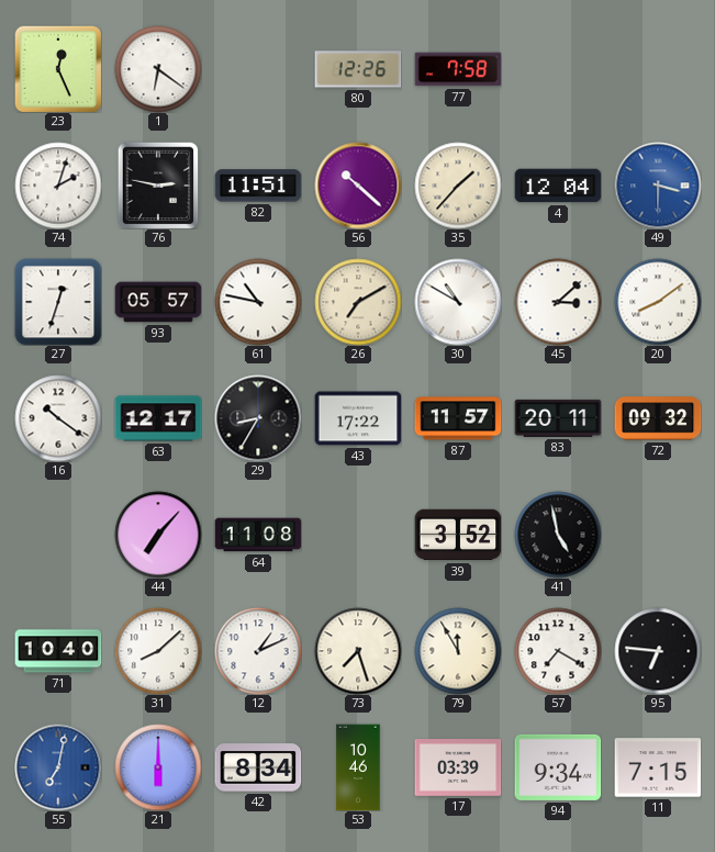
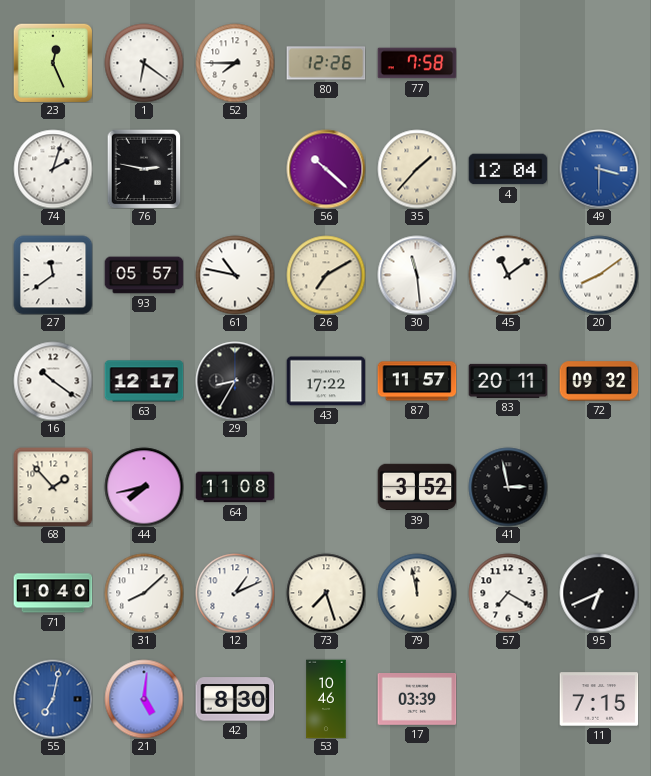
52: none -> 7:45 (235, 63)
82: 11:51 -> none (258, 186)
27: 12:33 -> 11:39 (53, 275)
30: 10:50 -> 11:29 (417, 275)
45: 3:08 -> 11:09 (508, 275)
68: none -> 1:53 (53, 487)
44: 7:07 -> 7:43 (144, 487)
41: 4:58 -> 2:58 (508, 487)
79: 11:55 -> 11:58 (417, 593)
95: 6:46 -> 6:41 (599, 593)
21: 6:00 -> 5:01 (144, 699)
42: 8:34 -> 8:30 (235, 699)
94: 9:34 -> none (558, 767)
